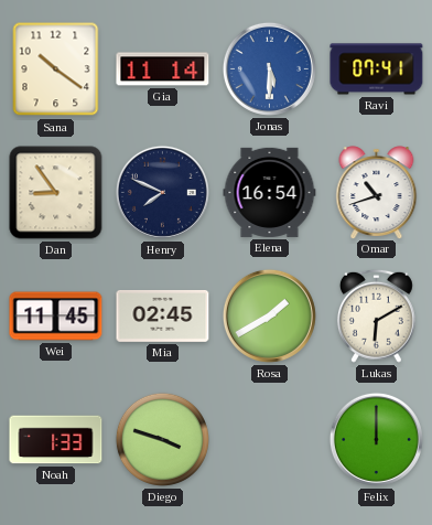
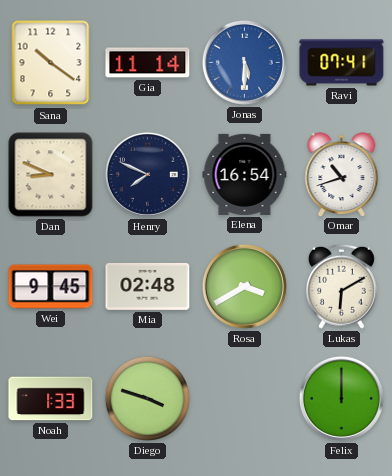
Dan: 8:54 -> 8:49 (51, 175)
Wei: 11:45 -> 9:45 (51, 287)
Mia: 02:45 -> 02:48 (148, 286)
Rosa: 1:40 -> 3:40 (244, 286)
